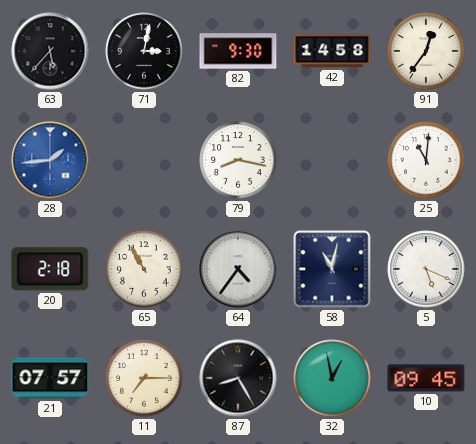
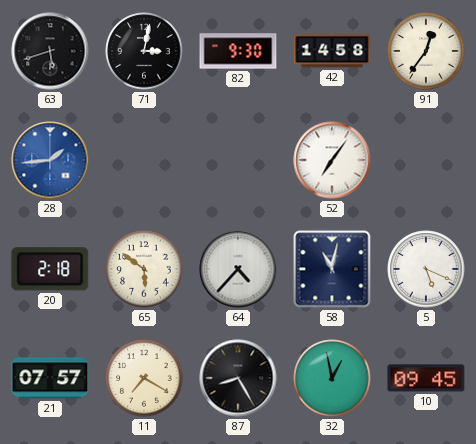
63: 5:37 -> 5:42 (50, 51)
79: 8:17 -> none (238, 160)
52: none -> 7:06 (332, 160)
25: 11:01 -> none (426, 160)
65: 10:55 -> 5:51 (144, 269)
64: 4:36 -> 4:37 (238, 269)
11: 7:15 -> 7:20 (144, 378)
